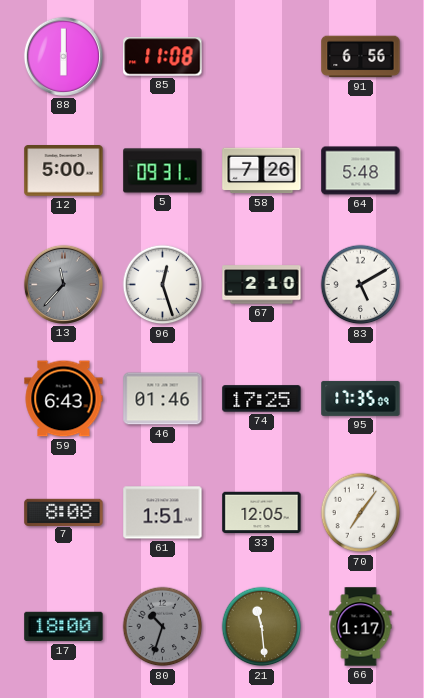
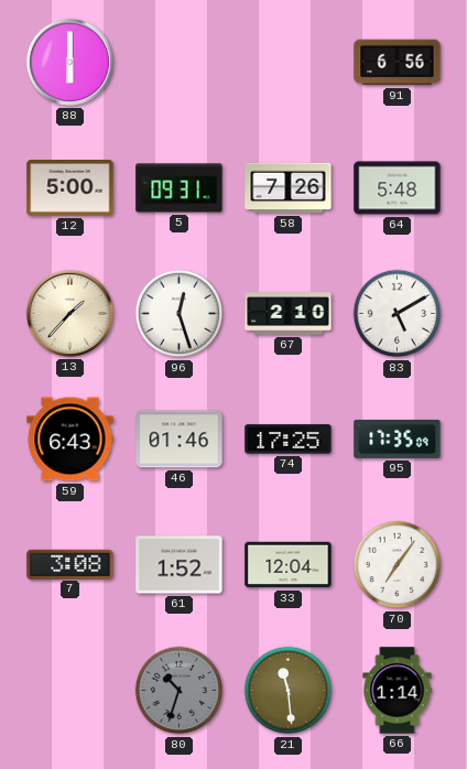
85: 11:08 -> none (163, 57)
13: 11:37 -> 1:37 (69, 313)
13 dial: grey -> cream (69, 313)
7: 8:08 -> 3:08 (70, 564)
61: 1:51 -> 1:52 (180, 565)
33: 12:05 -> 12:04 (289, 565)
17: 18:00 -> none (64, 627)
66: 1:17 -> 1:14 (398, 691)
